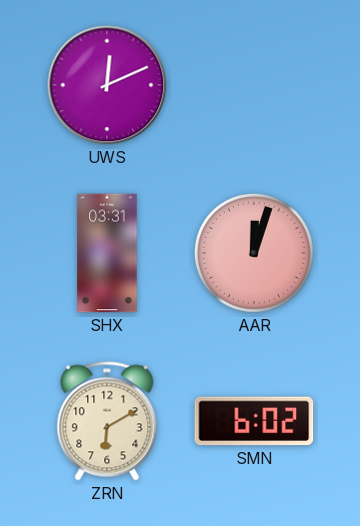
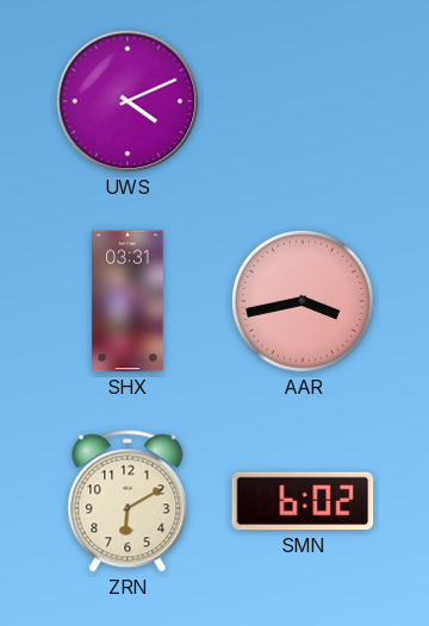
UWS: 12:11 -> 4:11 (128, 101)
AAR: 12:03 -> 3:43 (303, 301)
